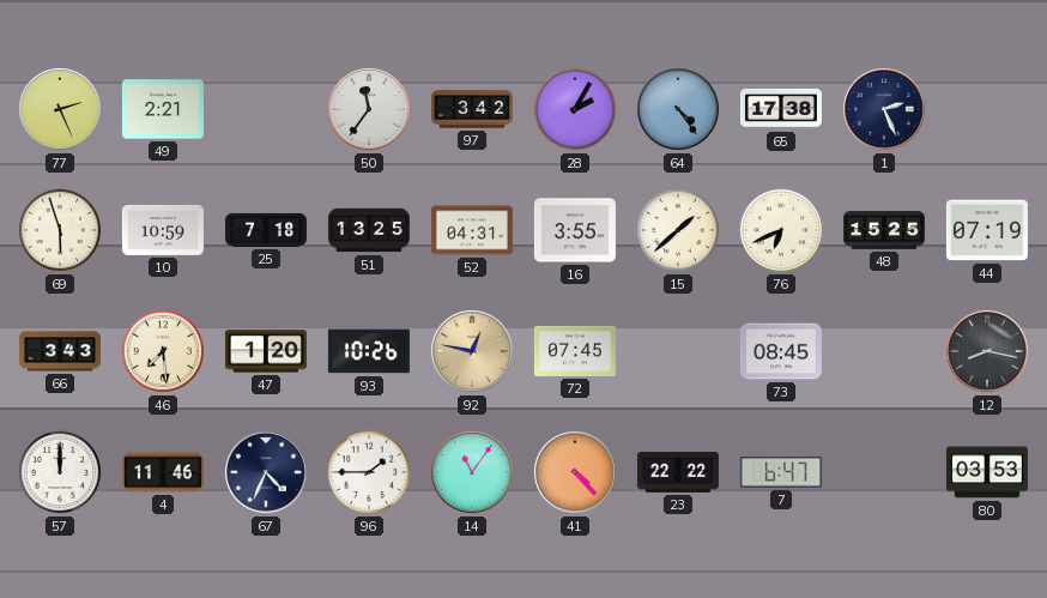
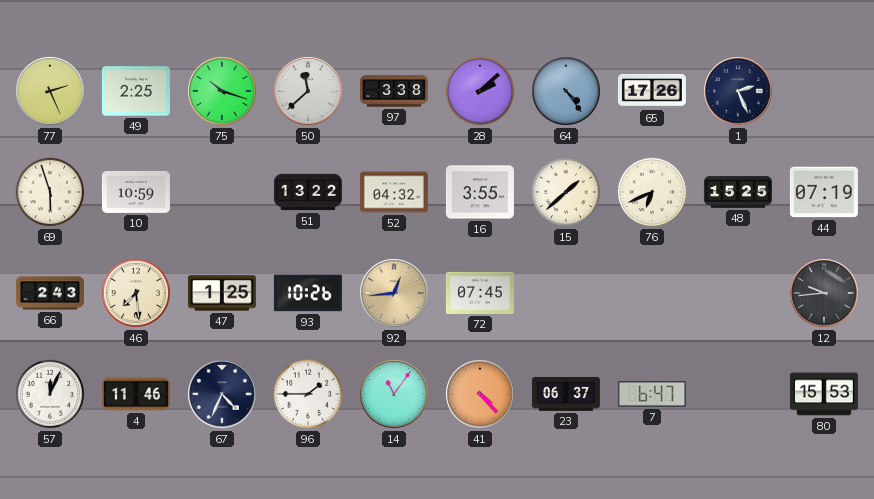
49: 2:21 -> 2:25 (136, 91)
75: none -> 10:18 (222, 91)
50: 11:36 -> 11:38 (308, 91)
97: 3:42 -> 3:38 (394, 91)
28: 2:05 -> 2:08 (480, 91)
65: 17:38 -> 17:26 (652, 91)
25: 7:18 -> none (266, 230)
51: 13:25 -> 13:22 (308, 192)
52: 04:31 -> 04:32 (394, 192)
66: 3:43 -> 2:43 (50, 293)
47: 1:20 -> 1:25 (222, 293)
92: 12:47 -> 12:44 (394, 293)
73: 08:45 -> none (781, 351)
12: 8:17 -> 9:44 (824, 293)
57: 12:00 -> 12:04 (50, 394)
23: 22:22 -> 06:37 (566, 395)
80: 03:53 -> 15:53 (824, 394)
